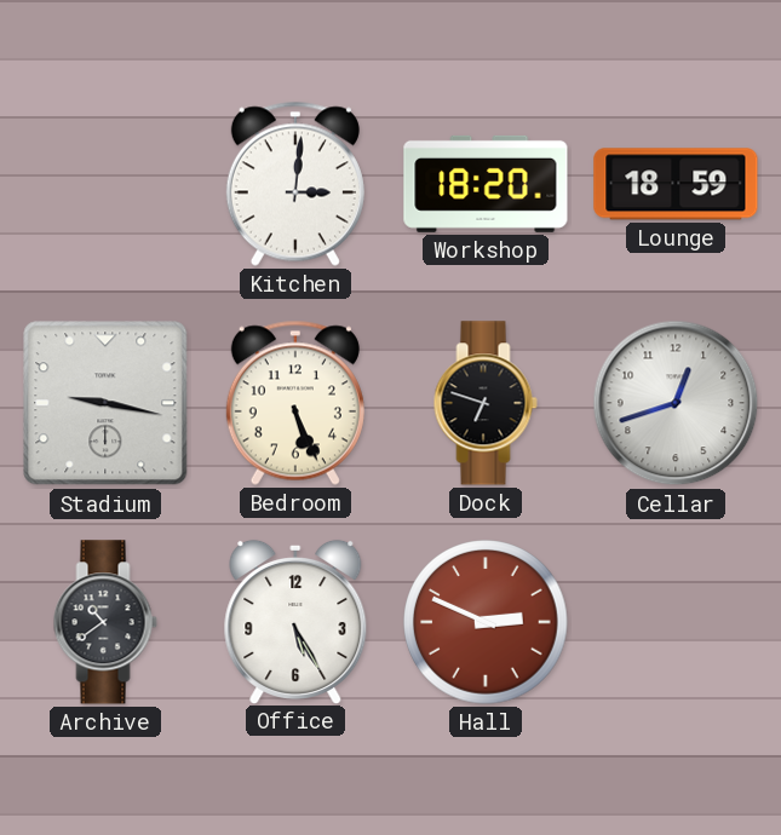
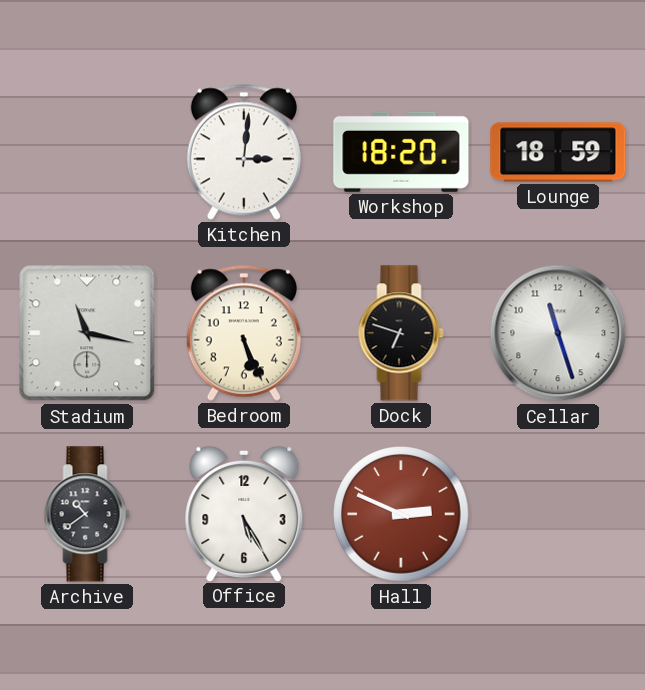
Stadium: 9:17 -> 11:17 (87, 333)
Cellar: 12:42 -> 11:27 (558, 333)
